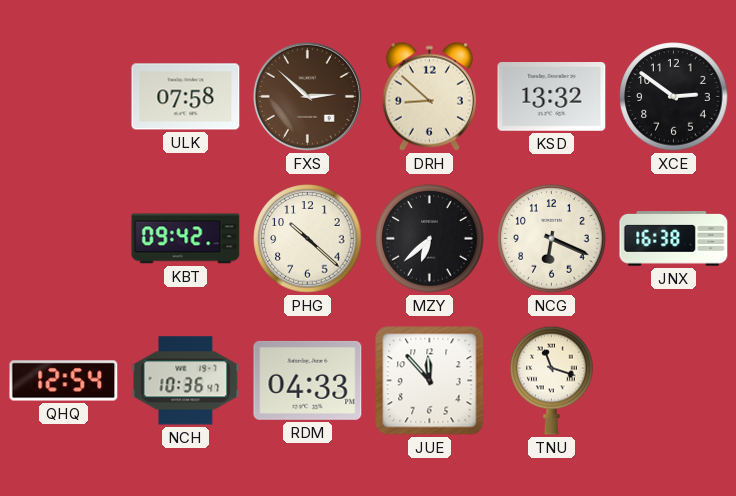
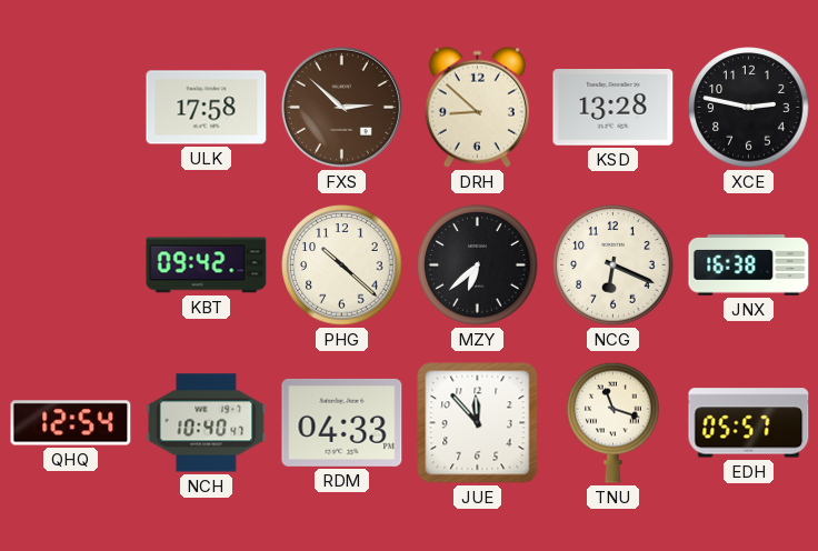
ULK: 07:58 -> 17:58 (207, 108)
KSD: 13:32 -> 13:28 (614, 108)
XCE: 2:51 -> 2:47 (749, 108)
NCH: 10:36 -> 10:40 (207, 423)
EDH: none -> 05:57 (749, 423)
